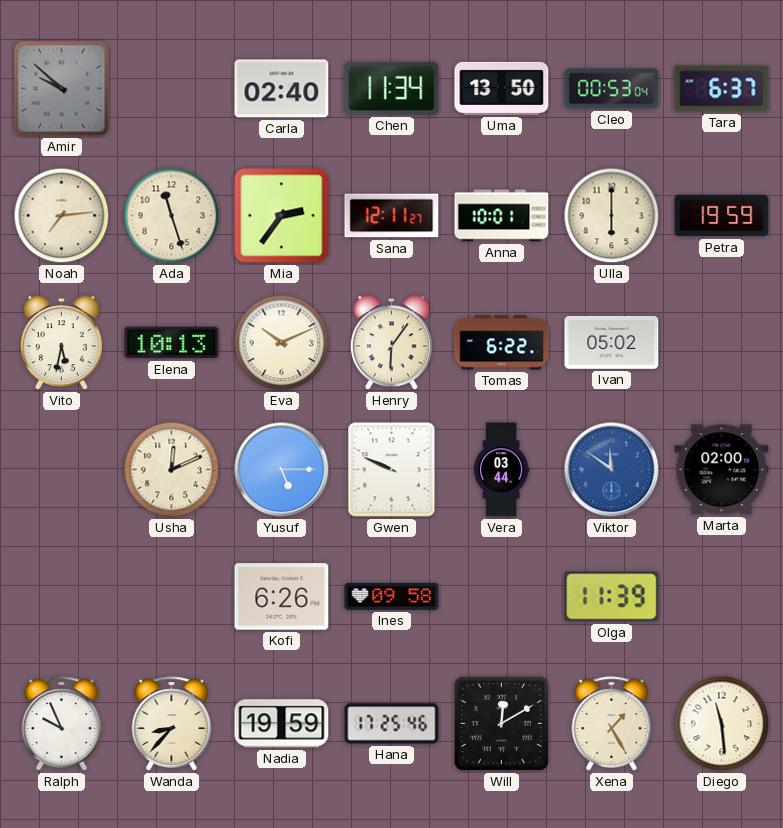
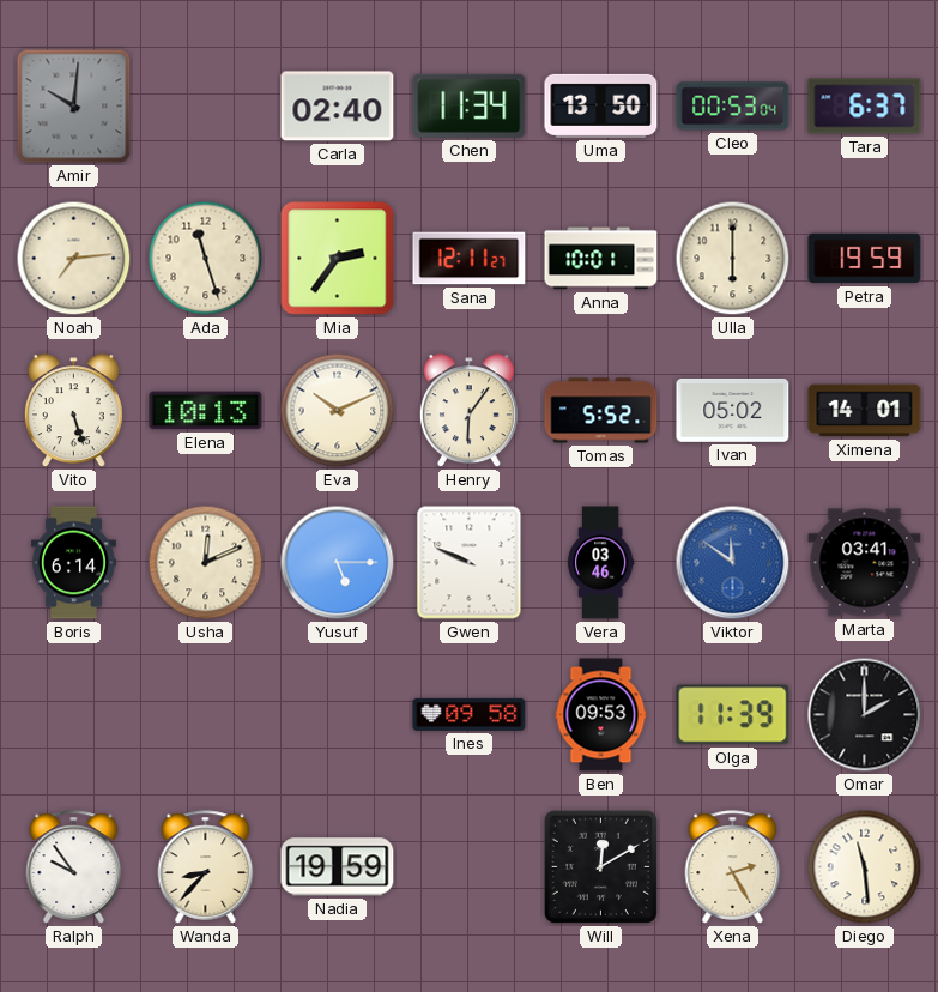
Amir: 9:52 -> 10:01 (74, 107)
Vito: 5:32 -> 5:27 (73, 411)
Tomas: 6:22 -> 5:52 (601, 411)
Ximena: none -> 14:01 (865, 411)
Boris: none -> 6:14 (73, 563)
Vera: 03:44 -> 03:46 (600, 563)
Marta: 02:00 -> 03:41 (865, 563)
Kofi: 6:26 -> none (282, 597)
Ben: none -> 09:53 (601, 715)
Omar: none -> 2:00 (865, 715)
Ralph: 9:56 -> 9:54 (74, 867)
Hana: 17:25 -> none (392, 724)
Xena: 1:25 -> 2:25 (733, 867)
